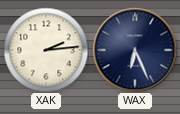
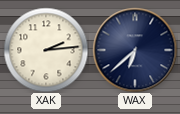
WAX: 6:26 -> 6:38 (135, 50)
